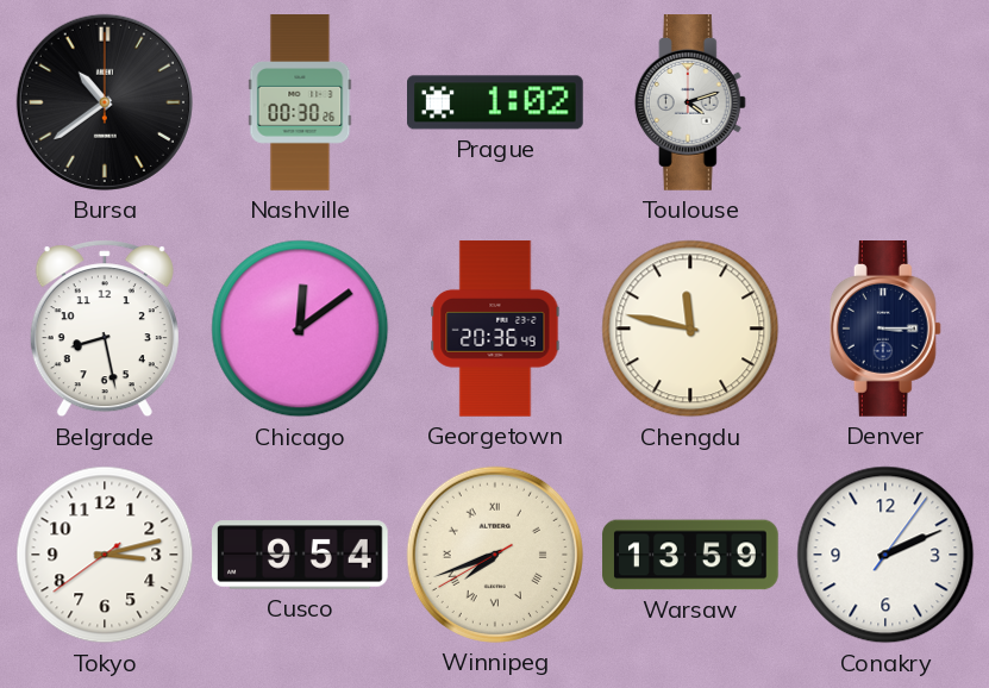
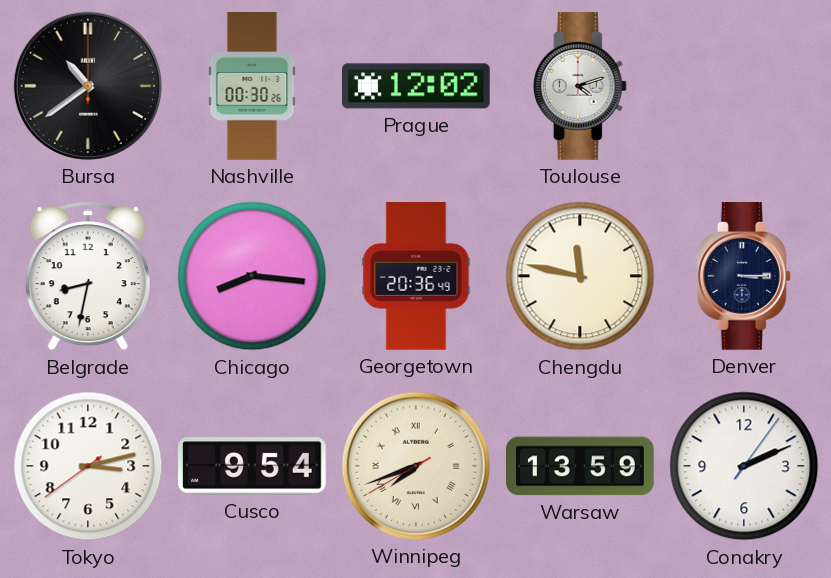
Prague: 1:02 -> 12:02 (417, 86)
Belgrade: 8:28 -> 8:32 (88, 276)
Chicago: 12:09 -> 8:16 (252, 276)
